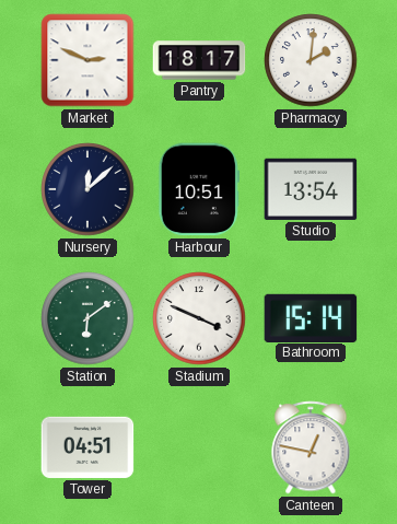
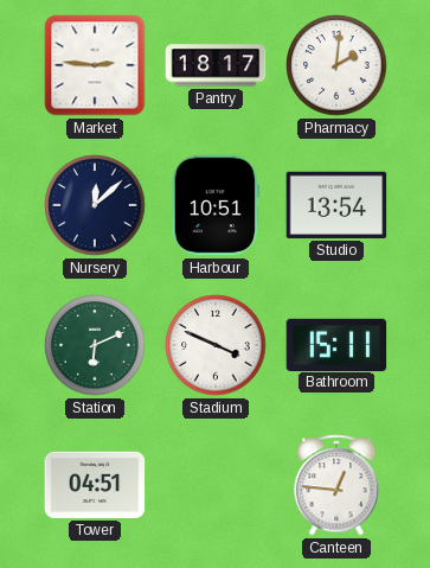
Market: 2:49 -> 2:46 (95, 65)
Station: 6:09 -> 6:11 (95, 345)
Bathroom: 15:14 -> 15:11 (336, 344)
Canteen: 12:47 -> 12:46 (336, 485)
